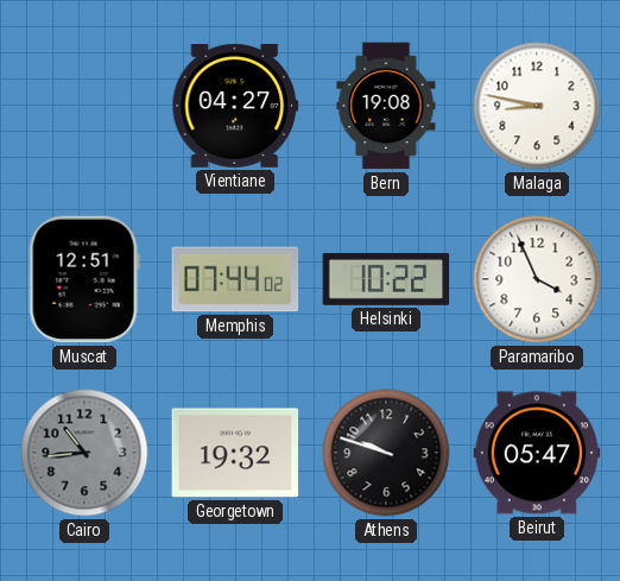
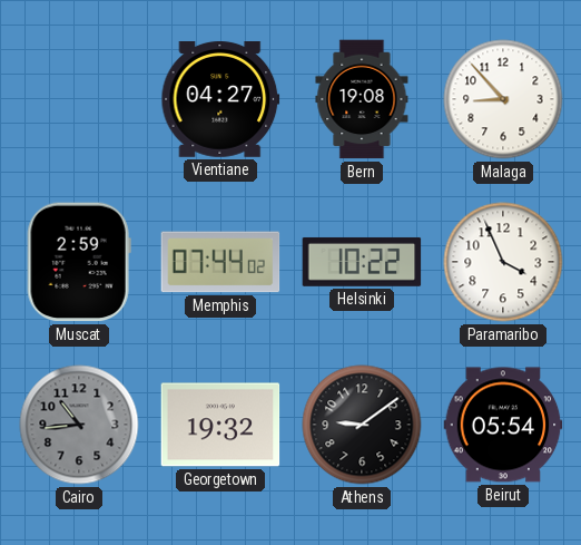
Malaga: 8:47 -> 8:53 (503, 99)
Muscat: 12:51 -> 2:59 (79, 262)
Athens: 9:48 -> 9:09 (362, 425)
Beirut: 05:47 -> 05:54 (503, 425)
